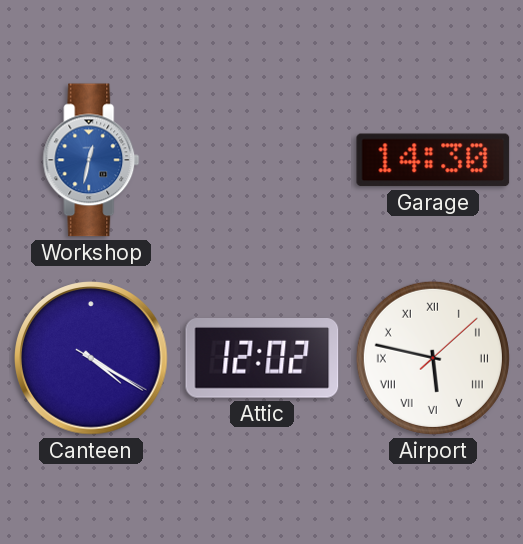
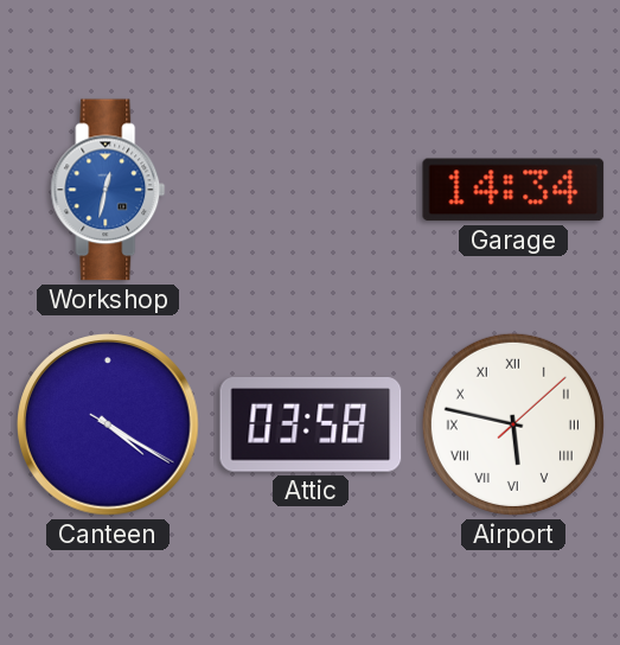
Garage: 14:30 -> 14:34 (513, 190)
Attic: 12:02 -> 03:58 (311, 424)
